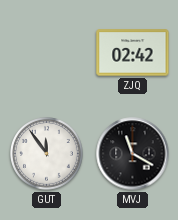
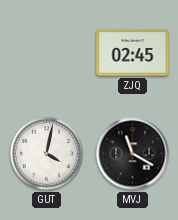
ZJQ: 02:42 -> 02:45 (133, 53)
GUT: 11:54 -> 4:02 (47, 154)
